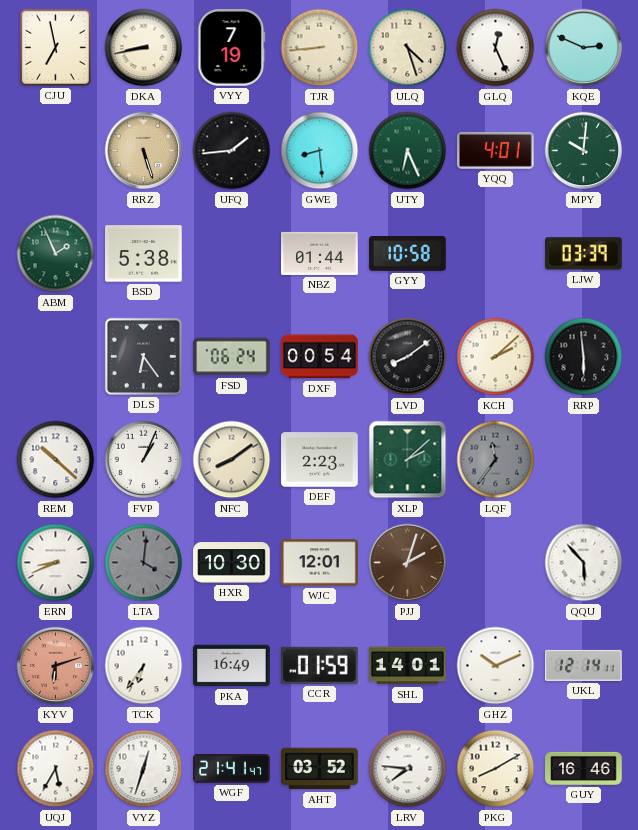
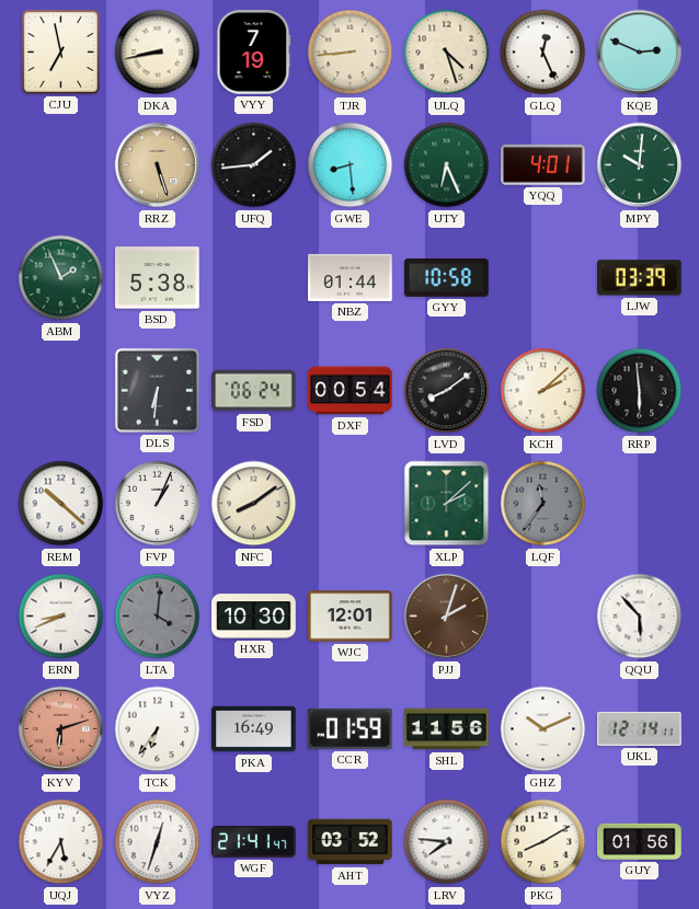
DLS: 6:24 -> 6:31 (157, 390)
DEF: 2:23 -> none (320, 460)
SHL: 14:01 -> 11:56 (447, 729)
GUY: 16:46 -> 01:56 (640, 841)
